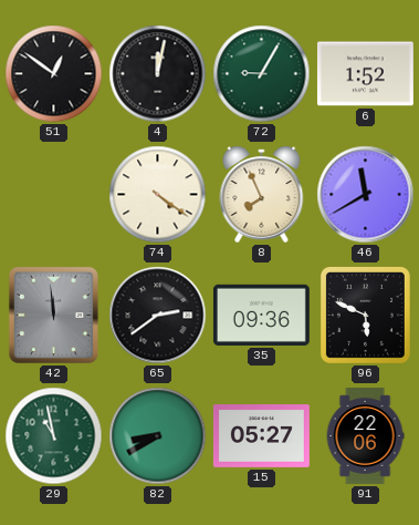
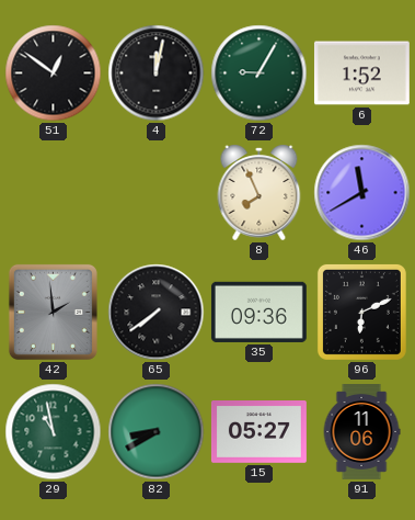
74: 4:21 -> none (158, 195)
42: 11:59 -> 1:59 (53, 312)
65: 2:39 -> 7:39 (157, 313)
96: 5:49 -> 6:11 (361, 312)
91: 22:06 -> 11:06 (361, 432)
